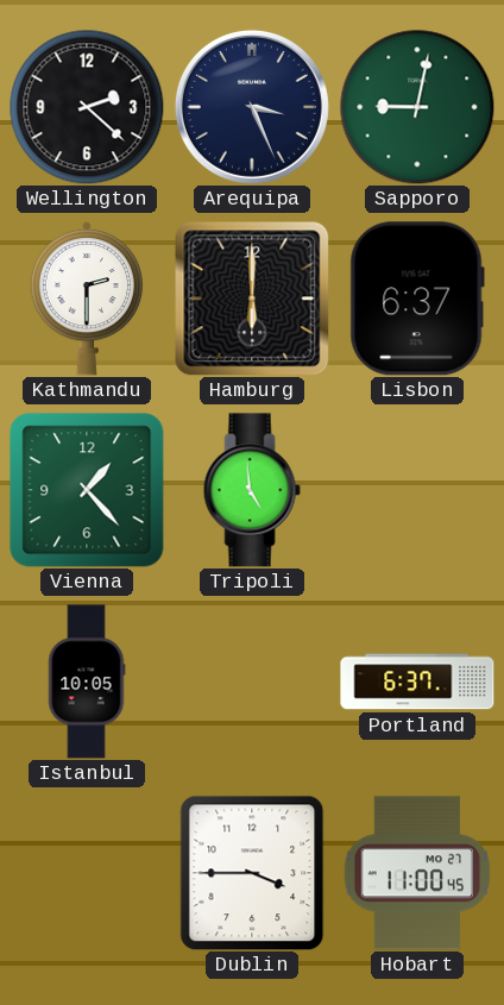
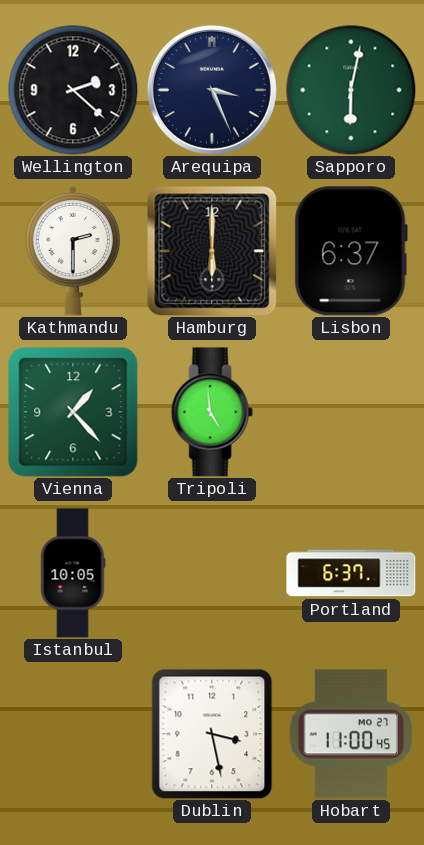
Sapporo: 9:02 -> 6:02 (351, 90)
Dublin: 3:45 -> 3:28 (212, 734)
